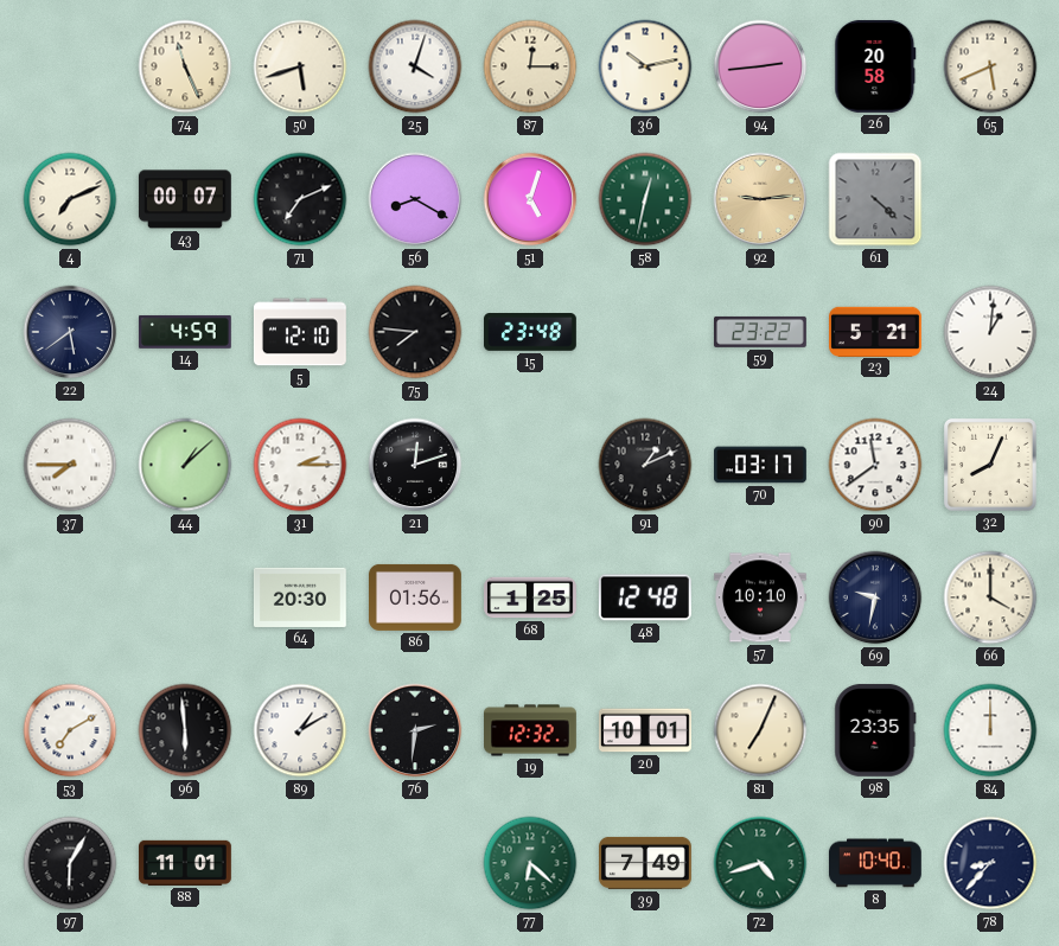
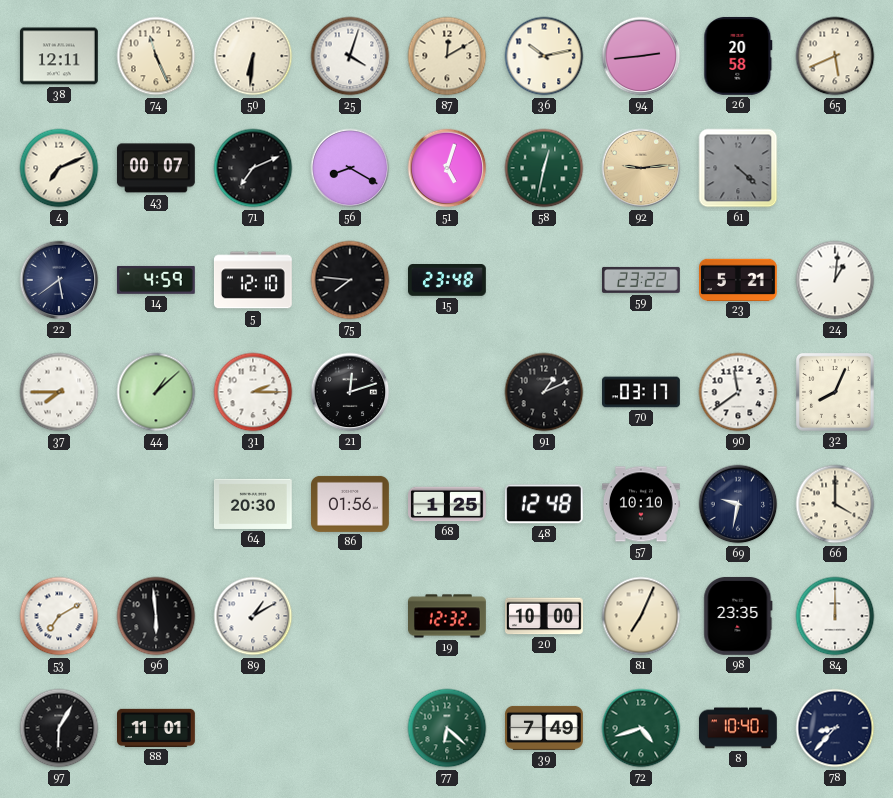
38: none -> 12:11 (59, 56)
50: 5:42 -> 6:31 (253, 56)
87: 12:15 -> 12:10 (447, 56)
76: 2:31 -> none (415, 730)
20: 10:01 -> 10:00 (545, 616)
